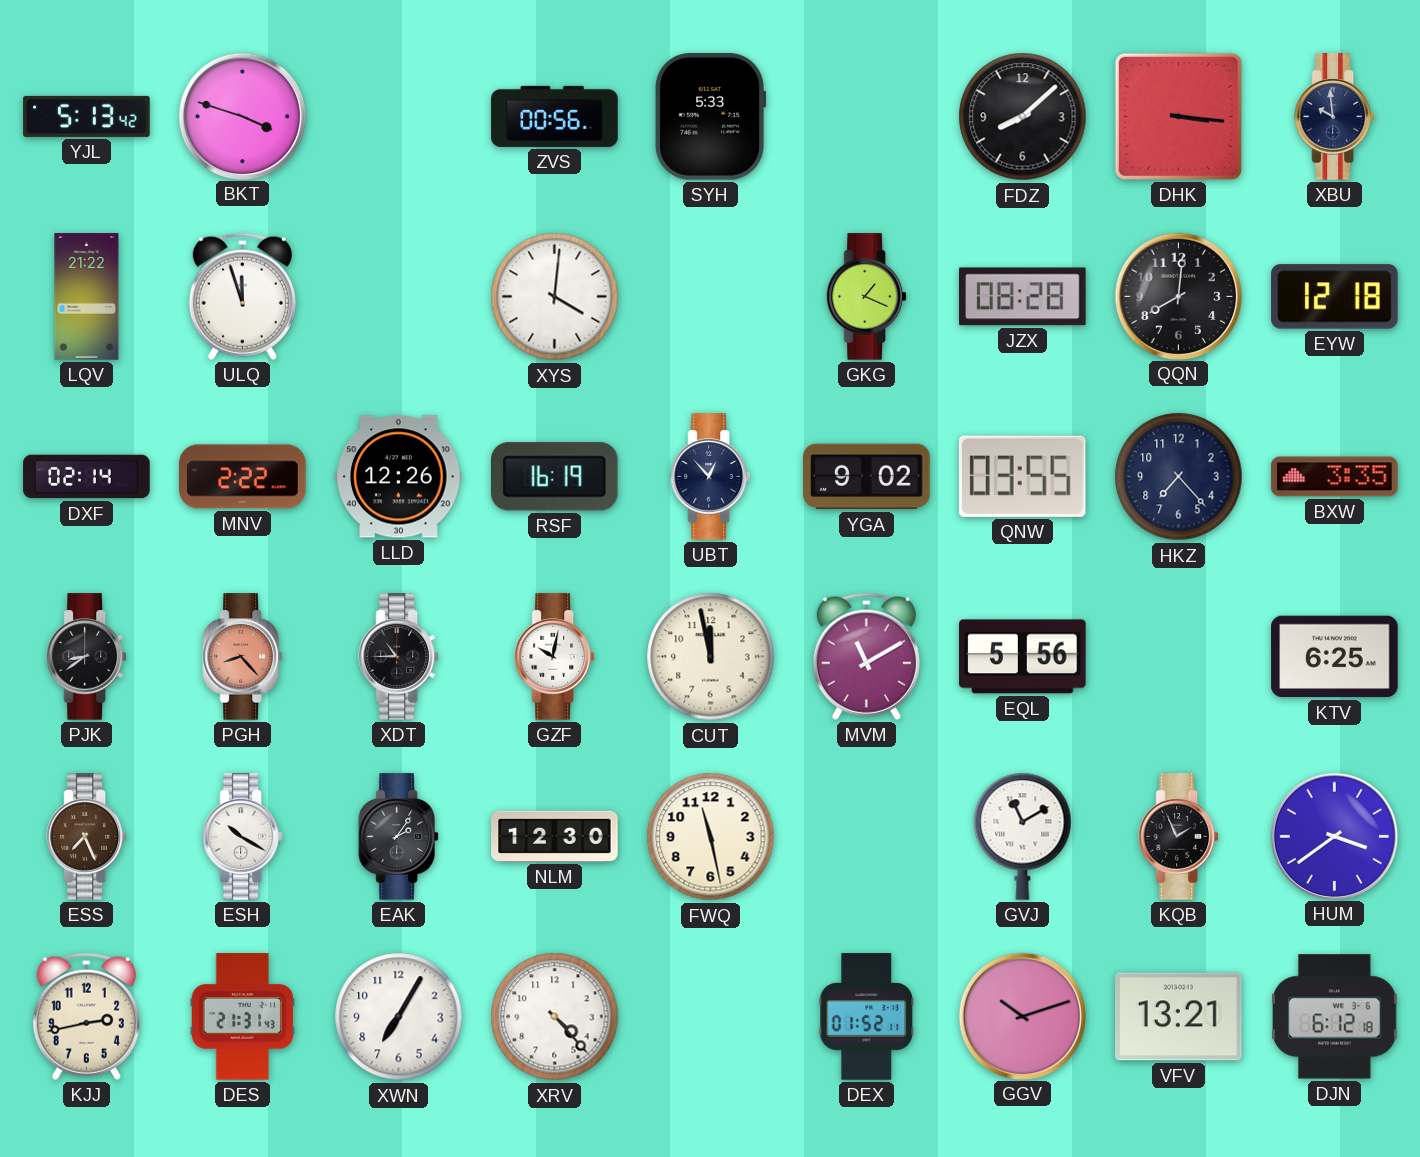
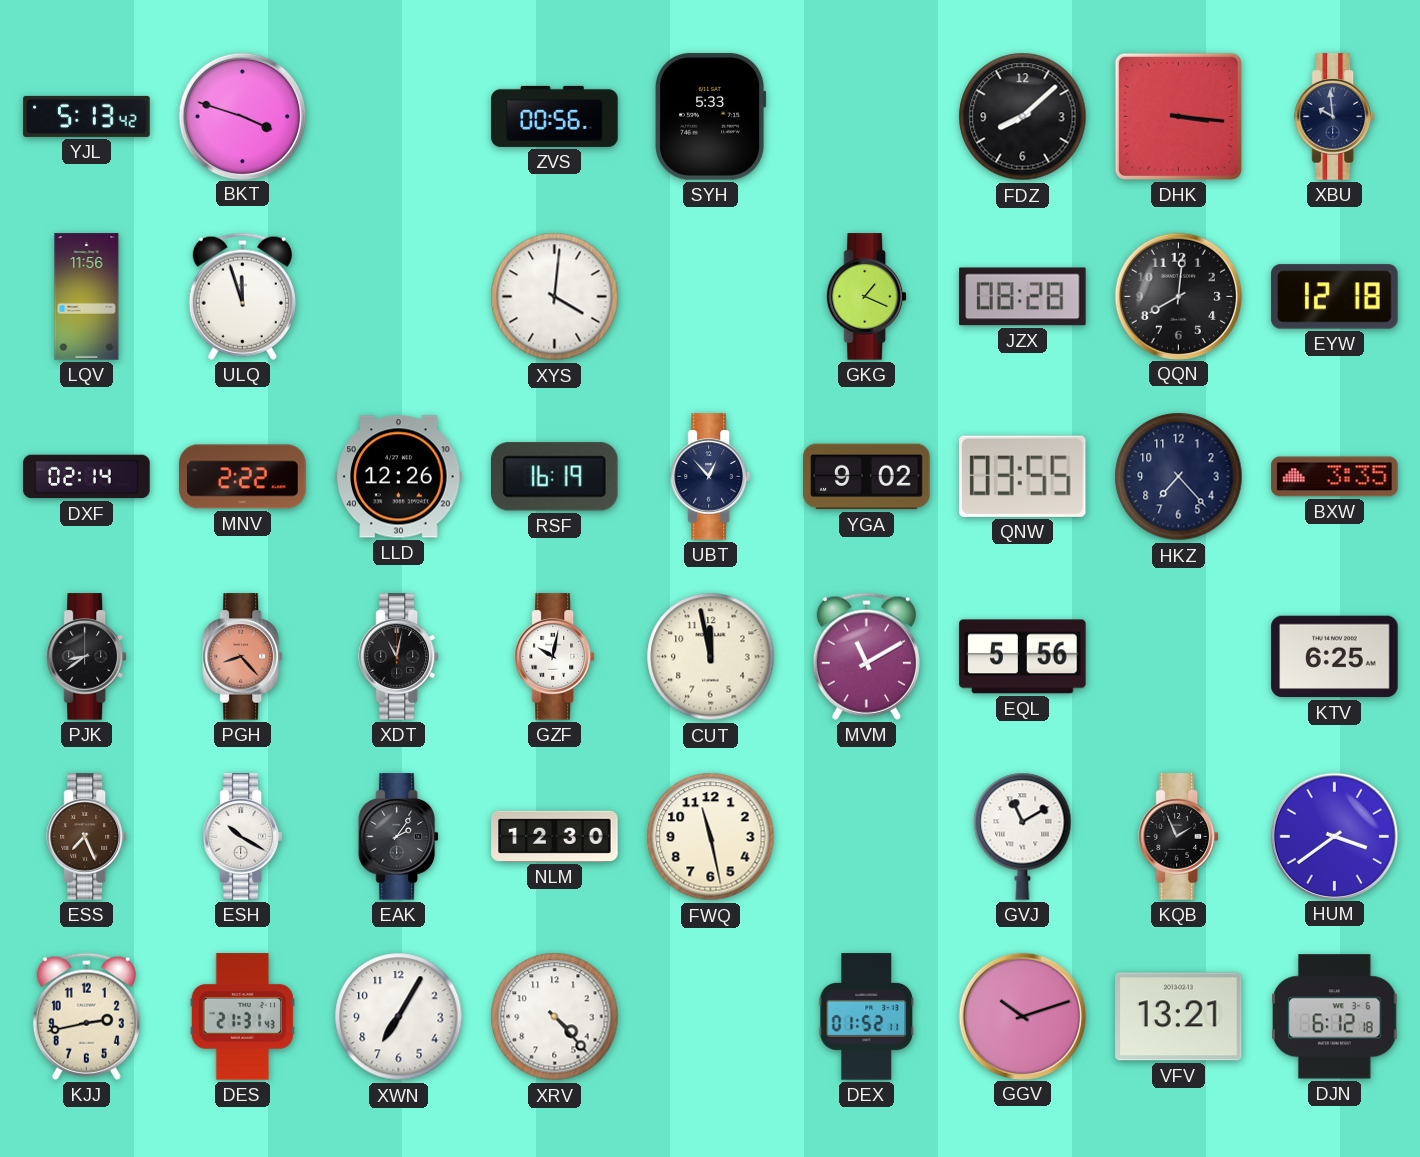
LQV: 21:22 -> 11:56 (87, 297)
XDT: 10:45 -> 11:02 (398, 657)
